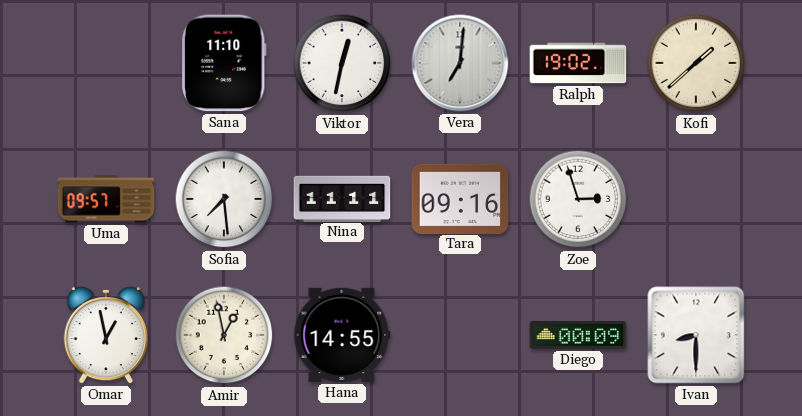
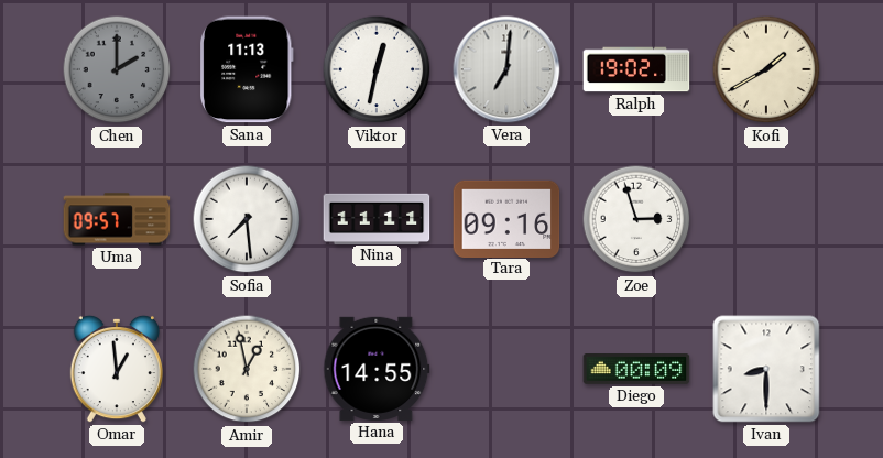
Chen: none -> 2:00 (117, 69)
Sana: 11:10 -> 11:13 (248, 69)
Kofi: 1:38 -> 1:40 (766, 69)
Omar: 12:58 -> 12:59 (116, 369)
